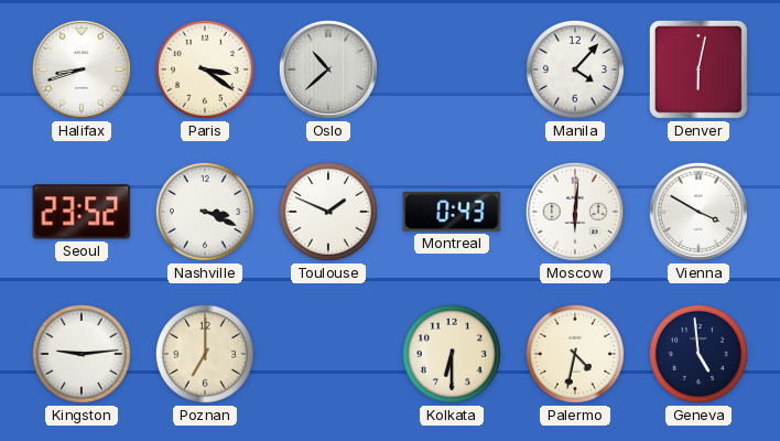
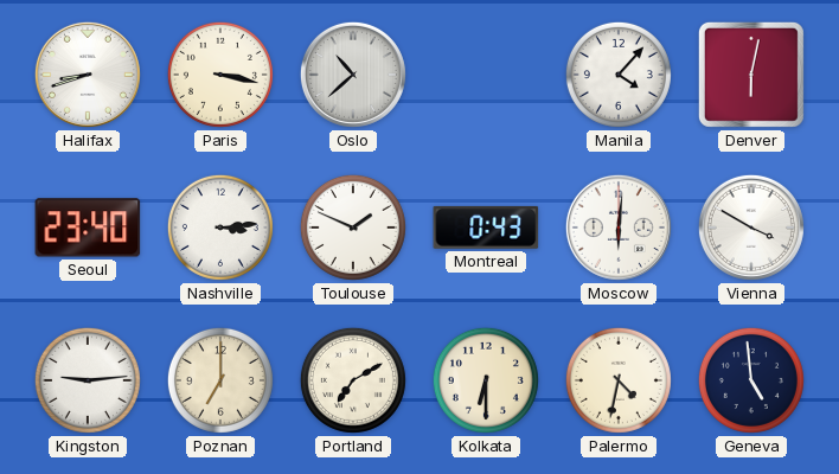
Paris: 3:21 -> 3:17 (220, 75)
Seoul: 23:52 -> 23:40 (88, 228)
Nashville: 3:19 -> 3:14 (220, 228)
Portland: none -> 7:10 (353, 380)
